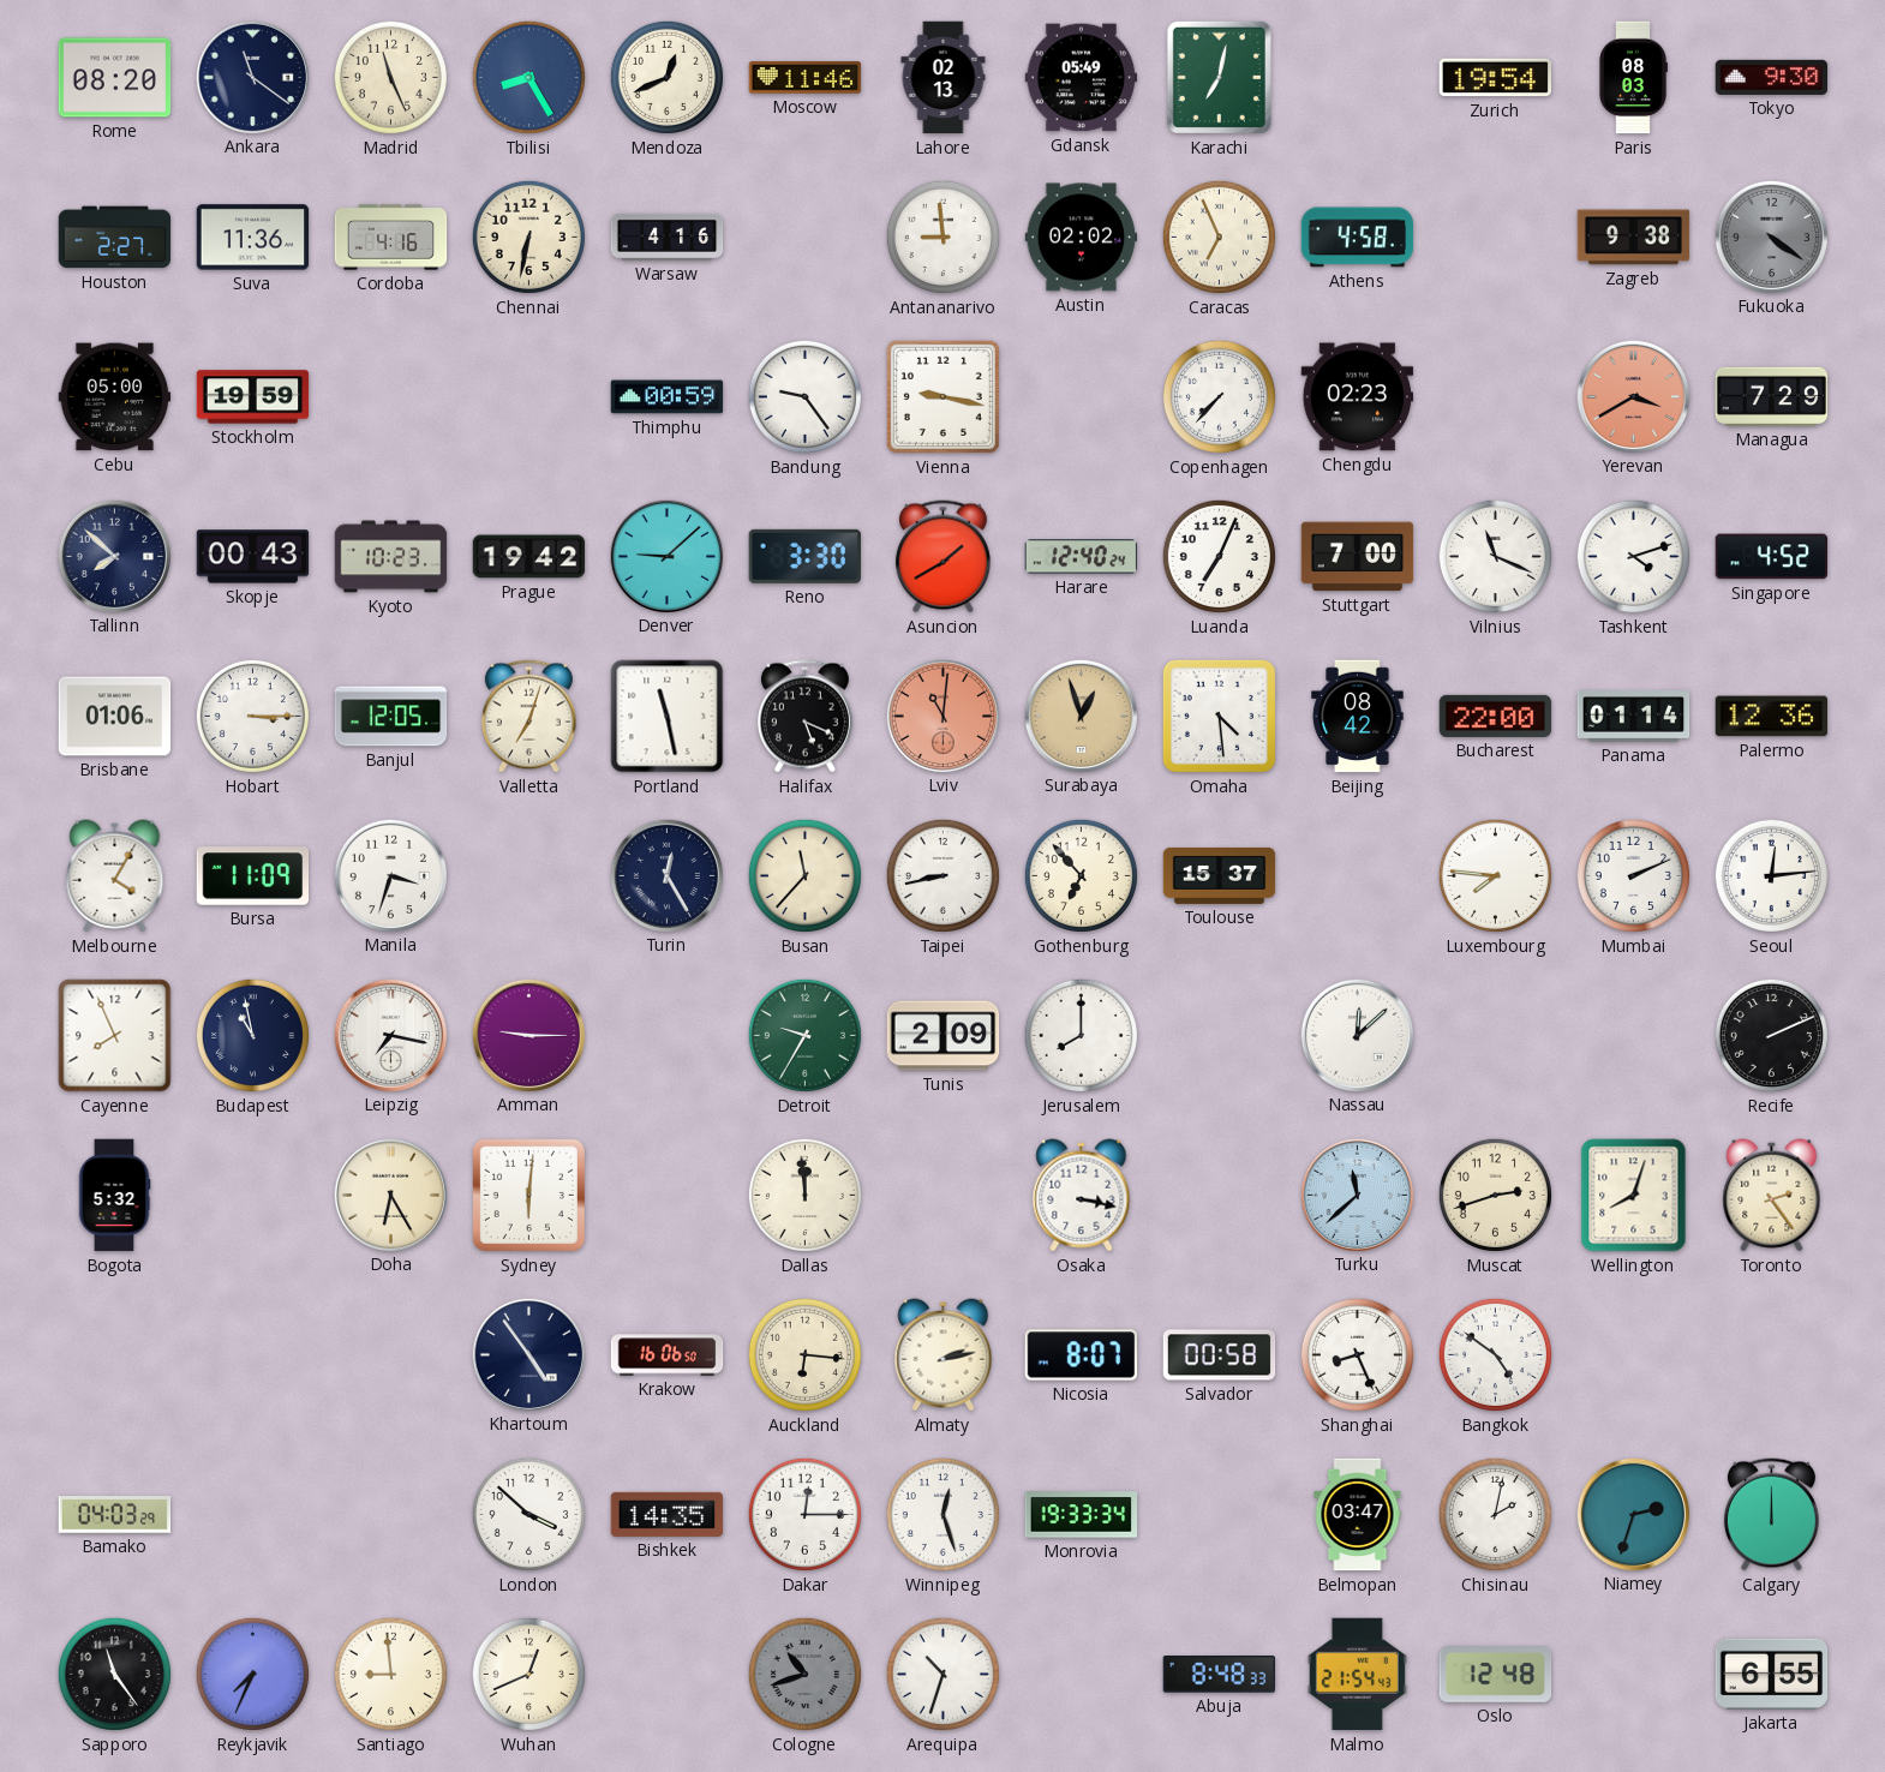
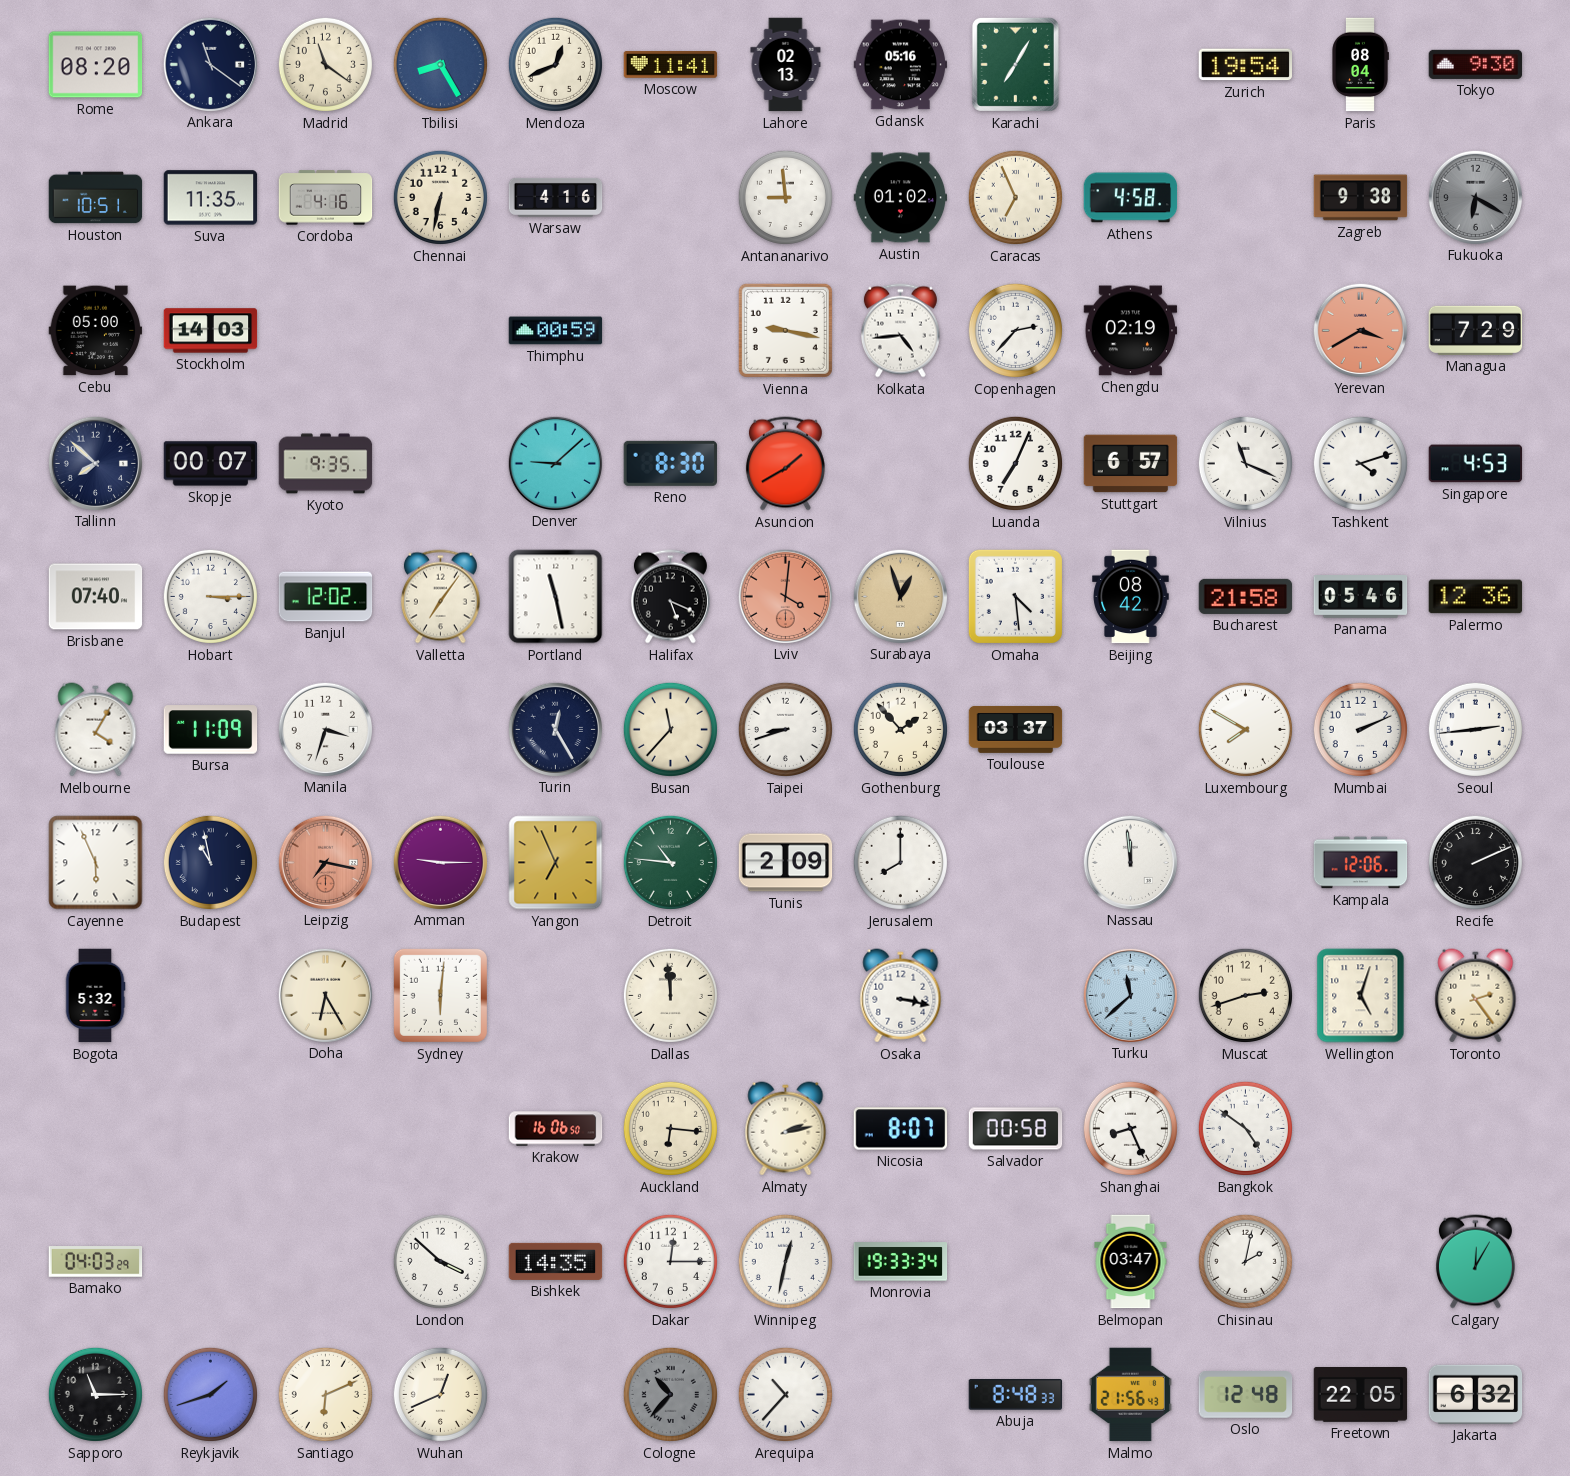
Madrid: 11:26 -> 11:21 (325, 64)
Moscow: 11:46 -> 11:41 (671, 65)
Gdansk: 05:49 -> 05:16 (901, 65)
Karachi: 7:02 -> 7:05 (1015, 64)
Paris: 08:03 -> 08:04 (1360, 65)
Houston: 2:27 -> 10:51 (96, 198)
Suva: 11:36 -> 11:35 (211, 198)
Austin: 02:02 -> 01:02 (901, 198)
Fukuoka: 4:21 -> 6:20 (1475, 197)
Stockholm: 19:59 -> 14:03 (211, 331)
Bandung: 9:24 -> none (804, 396)
Kolkata: none -> 4:44 (900, 331)
Copenhagen: 7:37 -> 2:37 (1015, 330)
Chengdu: 02:23 -> 02:19 (1131, 331)
Skopje: 00:43 -> 00:07 (211, 464)
Kyoto: 10:23 -> 9:35 (326, 464)
Prague: 19:42 -> none (529, 557)
Reno: 3:30 -> 8:30 (670, 463)
Harare: 12:40 -> none (1082, 557)
Stuttgart: 7:00 -> 6:57 (1131, 464)
Singapore: 4:52 -> 4:53 (1476, 464)
Brisbane: 01:06 -> 07:40 (96, 597)
Banjul: 12:05 -> 12:02 (326, 597)
Valletta: 7:03 -> 7:06 (440, 597)
Lviv: 11:01 -> 4:01 (785, 596)
Bucharest: 22:00 -> 21:58 (1246, 596)
Panama: 01:14 -> 05:46 (1361, 597)
Taipei: 8:43 -> 8:42 (785, 729)
Gothenburg: 6:53 -> 1:53 (900, 729)
Toulouse: 15:37 -> 03:37 (1016, 729)
Luxembourg: 7:46 -> 7:50 (1245, 729)
Seoul: 12:14 -> 2:44 (1475, 729)
Cayenne: 7:56 -> 5:56 (96, 863)
Leipzig dial: white -> salmon (325, 862)
Yangon: none -> 6:56 (556, 863)
Detroit: 9:35 -> 10:46 (670, 862)
Nassau: 12:08 -> 11:59 (1130, 862)
Kampala: none -> 12:06 (1361, 863)
Wellington: 8:03 -> 5:03 (1361, 996)
Khartoum: 4:54 -> none (528, 1354)
Winnipeg: 12:27 -> 12:32 (785, 1261)
Niamey: 2:33 -> none (1633, 1514)
Calgary: 12:00 -> 12:05 (1475, 1262)
Sapporo: 11:24 -> 11:15 (95, 1394)
Reykjavik: 7:34 -> 1:42 (210, 1394)
Santiago: 8:59 -> 6:11 (325, 1394)
Cologne: 10:42 -> 10:37 (670, 1394)
Arequipa: 10:33 -> 10:37 (785, 1394)
Malmo: 21:54 -> 21:56 (1130, 1395)
Freetown: none -> 22:05 (1361, 1395)
Jakarta: 6:55 -> 6:32 (1476, 1394)
